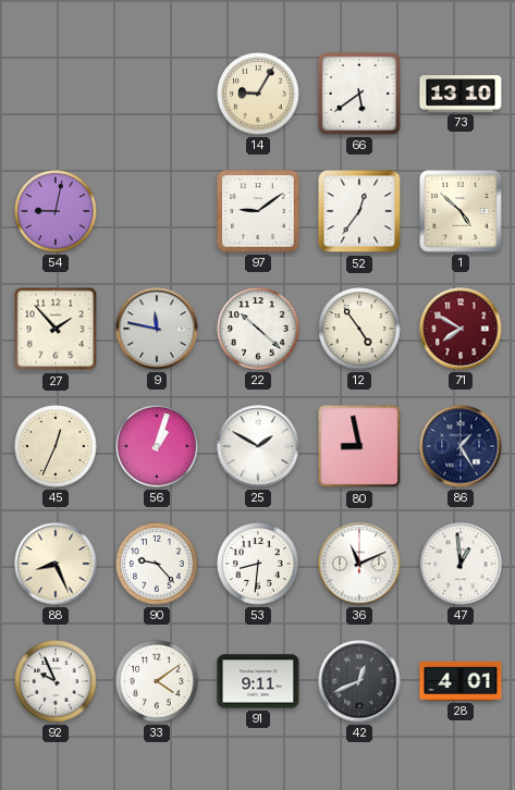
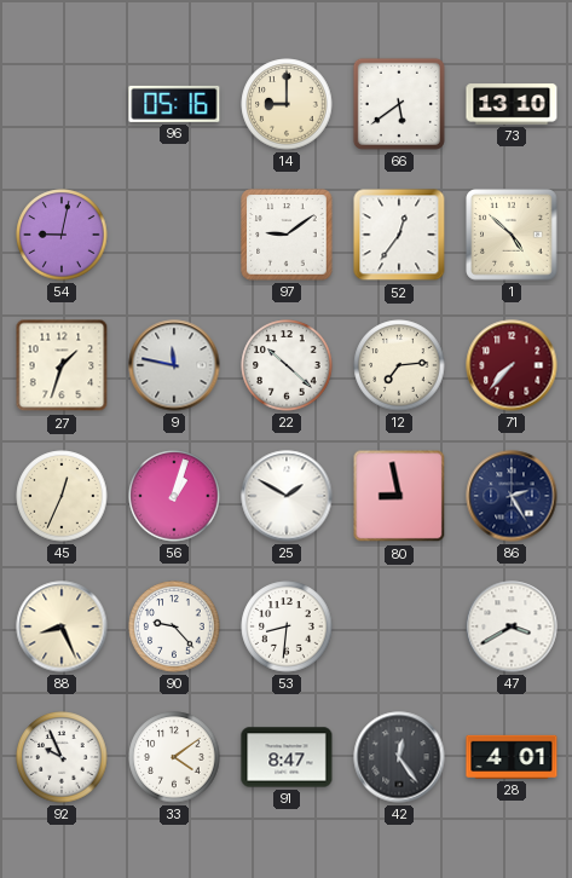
96: none -> 05:16 (174, 104)
14: 9:05 -> 9:00 (287, 104)
27: 1:53 -> 1:33 (62, 365)
12: 4:54 -> 7:14 (399, 365)
71: 7:50 -> 7:37 (512, 365)
86: 1:25 -> 2:25 (512, 496)
36: 11:11 -> none (359, 564)
47: 12:59 -> 3:40 (512, 626)
91: 9:11 -> 8:47 (287, 757)
42: 12:41 -> 12:24 (399, 757)
